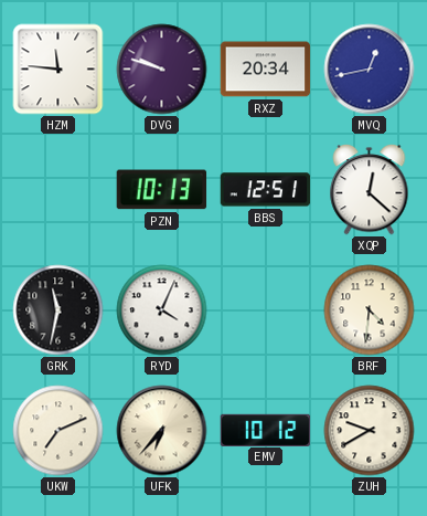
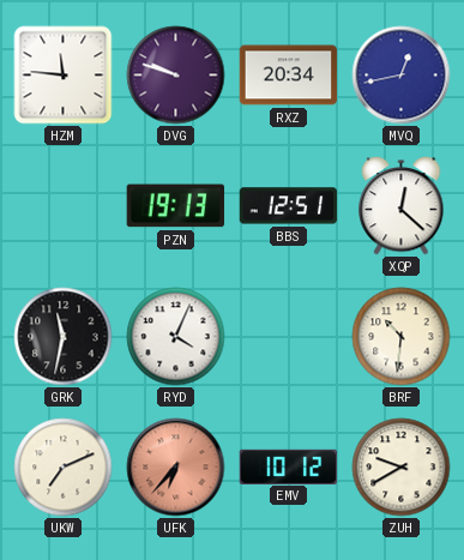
PZN: 10:13 -> 19:13 (176, 206)
BRF: 4:31 -> 10:31 (402, 337)
UFK dial: cream -> salmon (176, 468)
